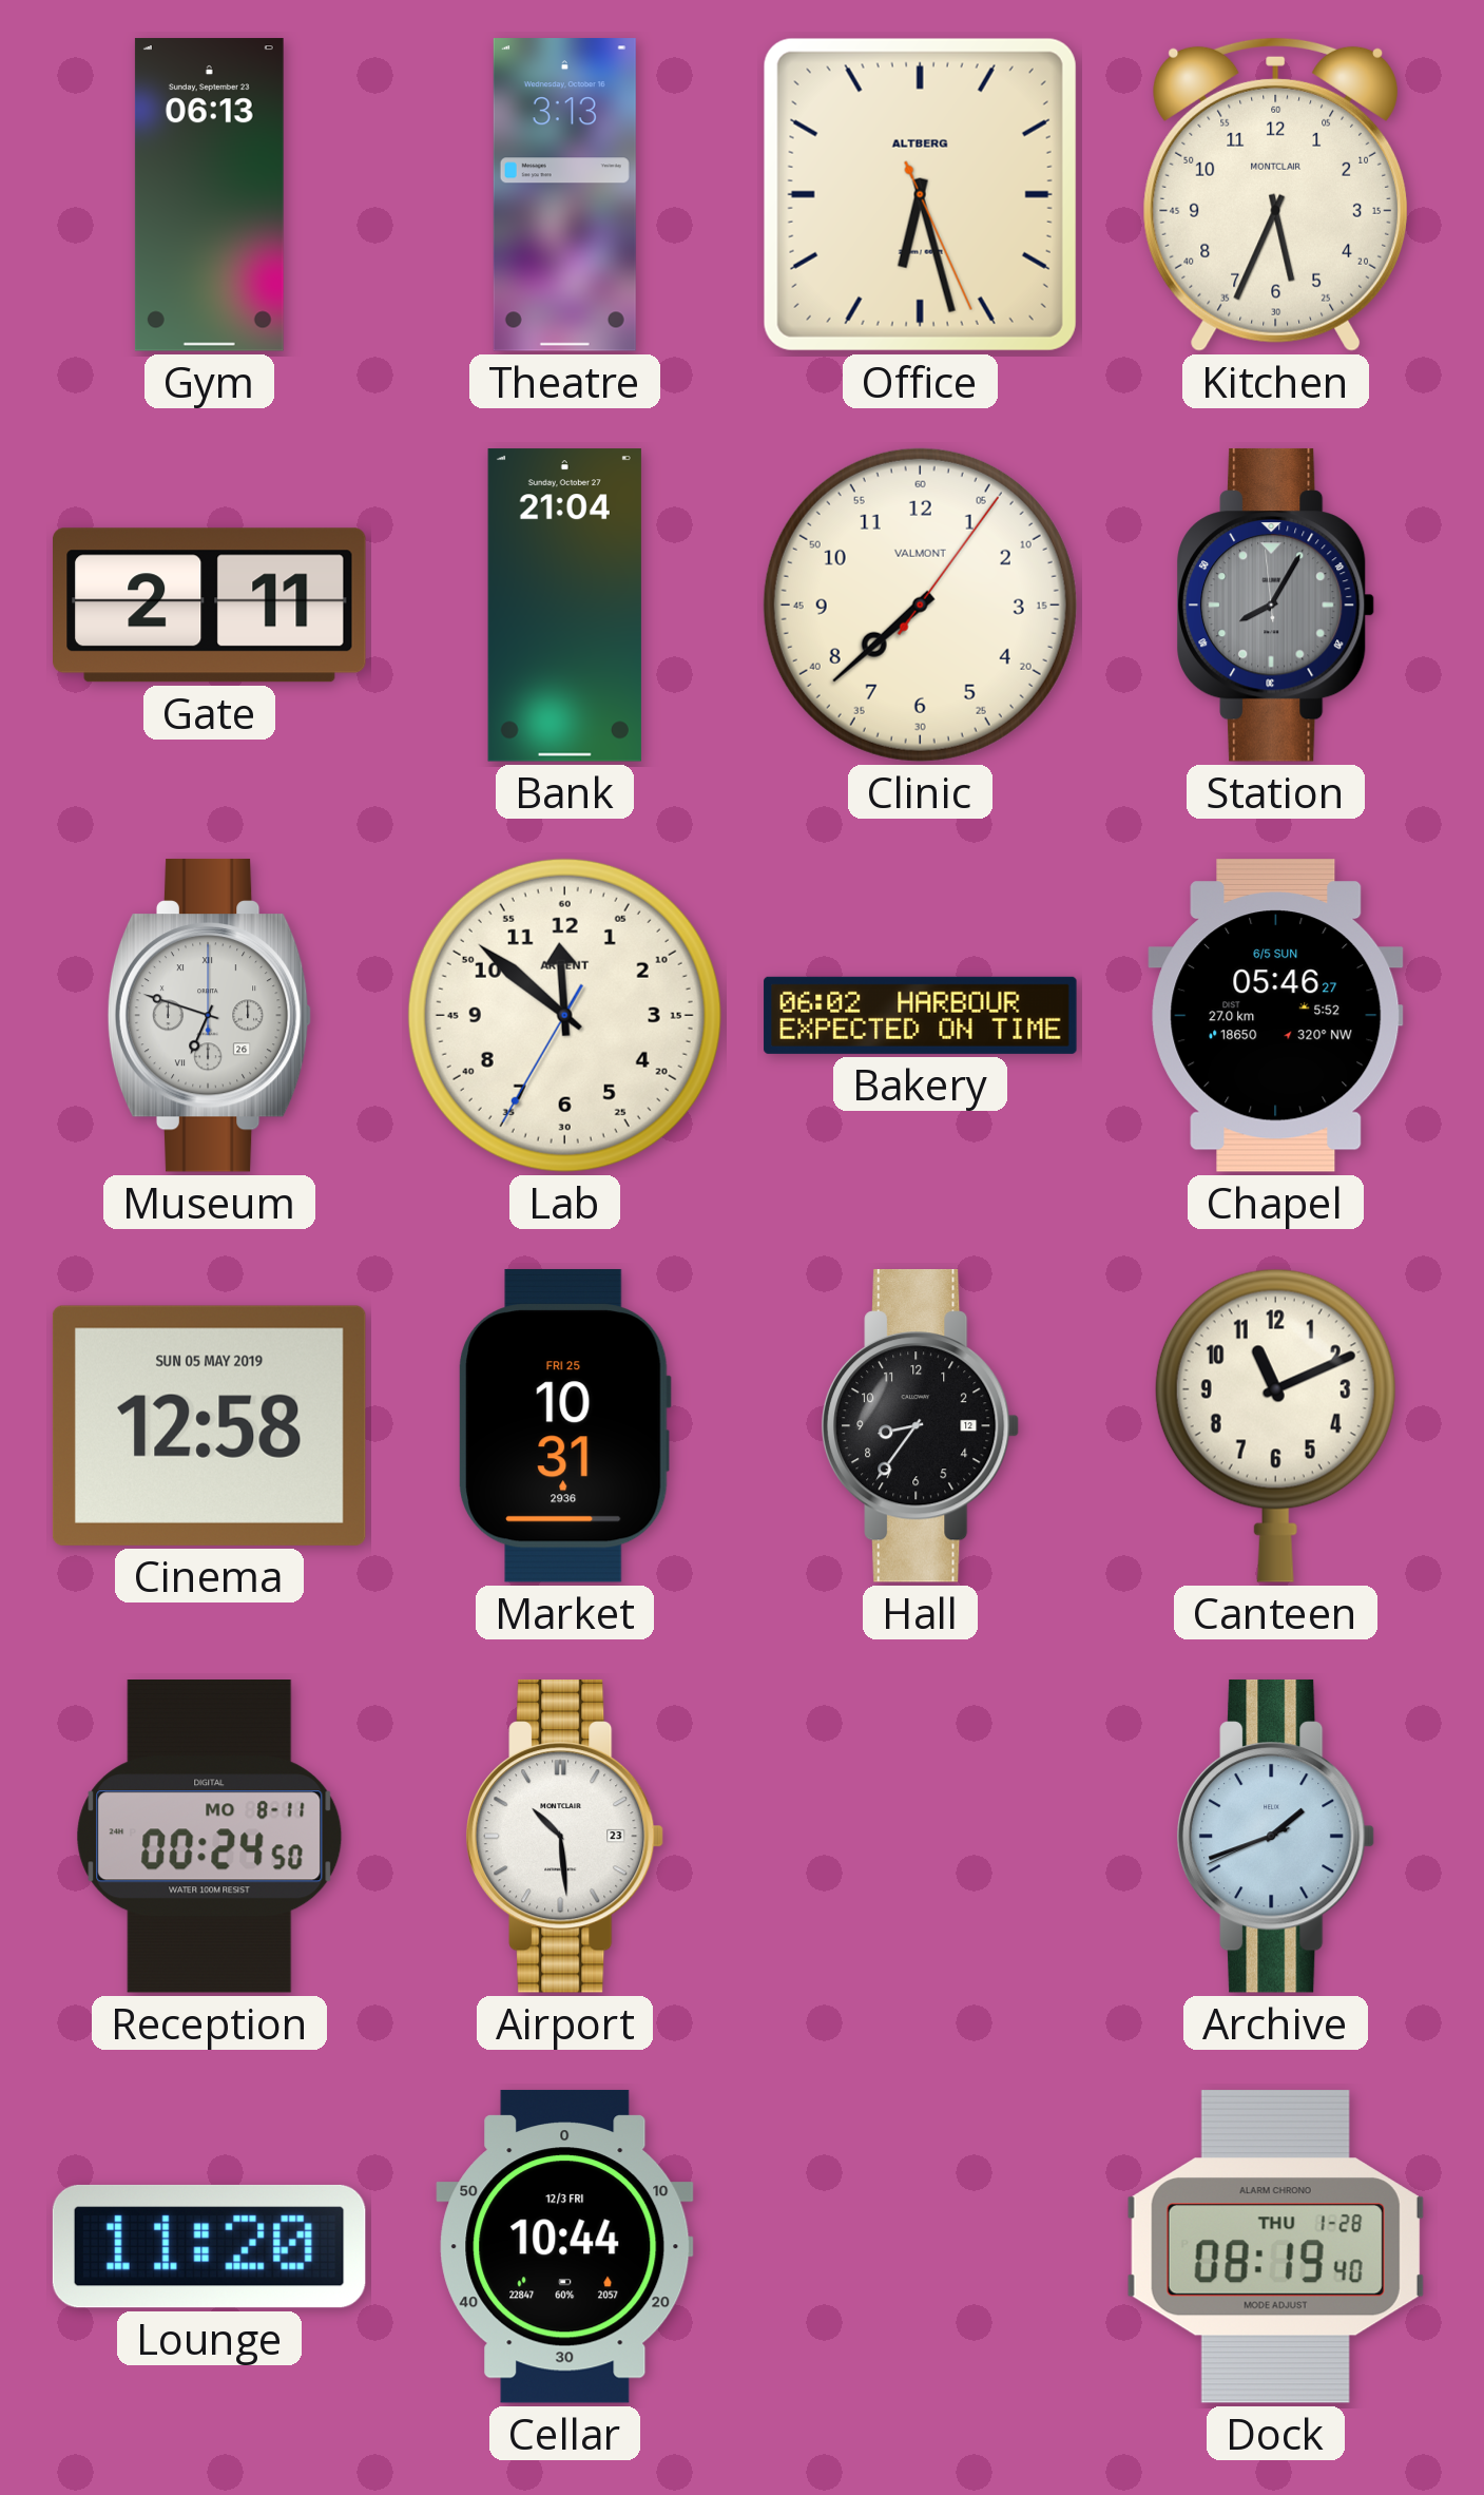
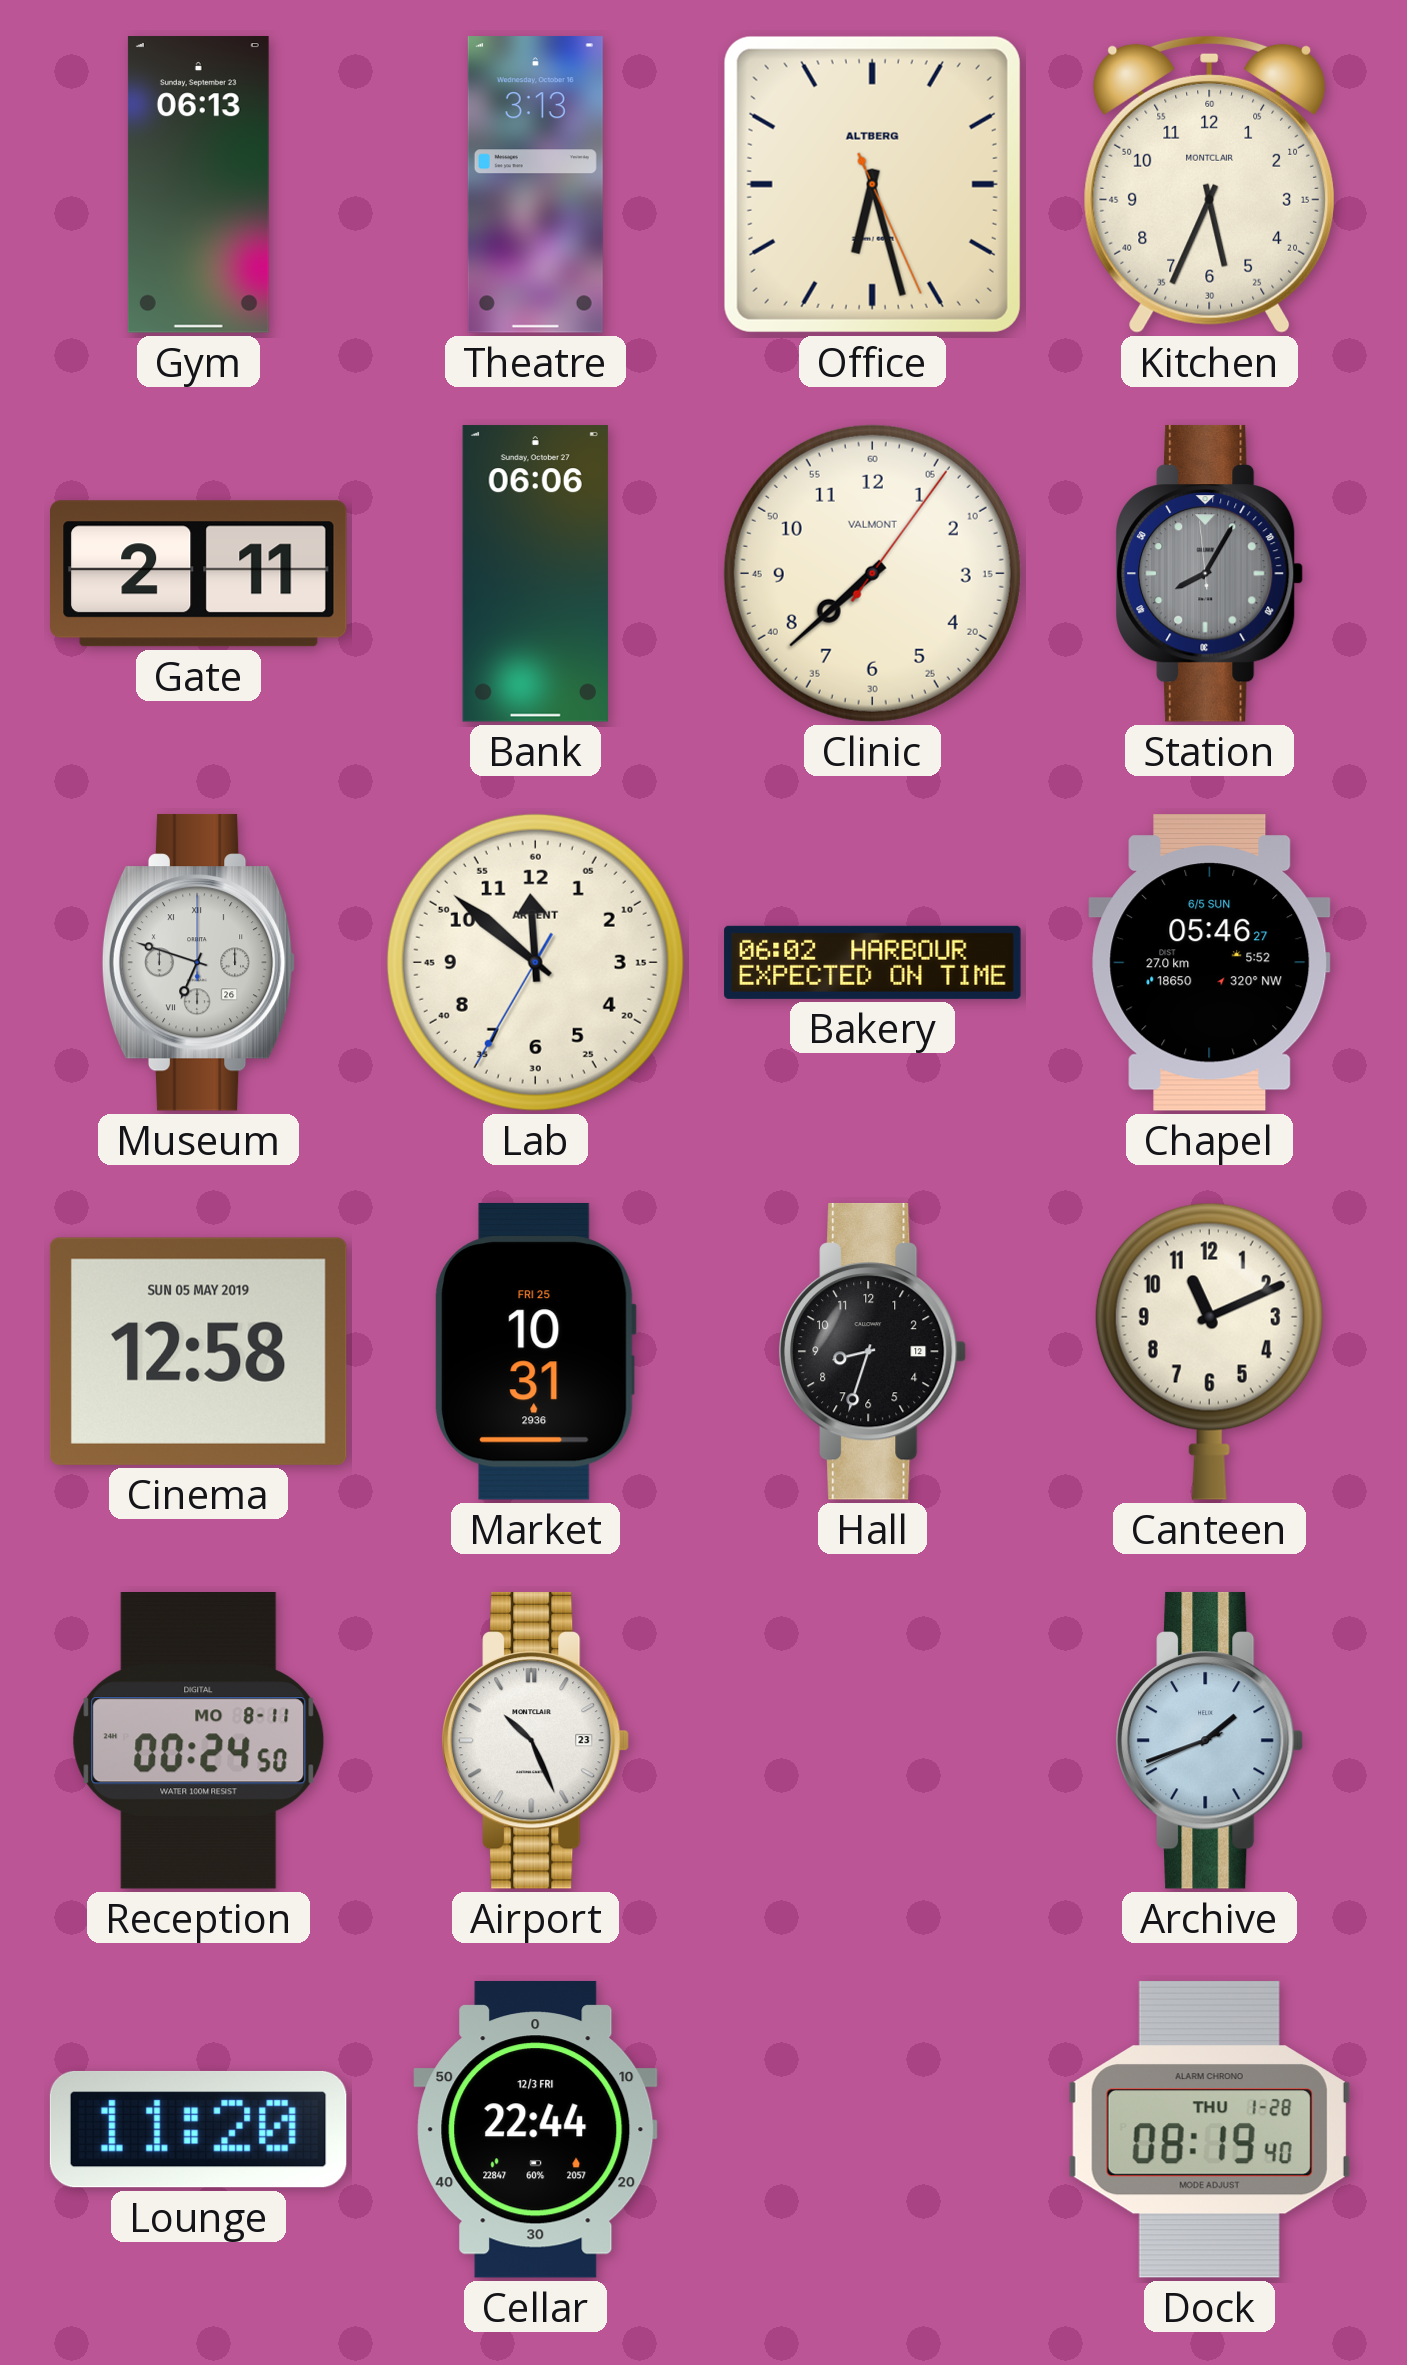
Bank: 21:04 -> 06:06 (535, 574)
Hall: 8:36 -> 8:33 (873, 1351)
Airport: 10:29 -> 10:26 (536, 1740)
Cellar: 10:44 -> 22:44 (536, 2129)
